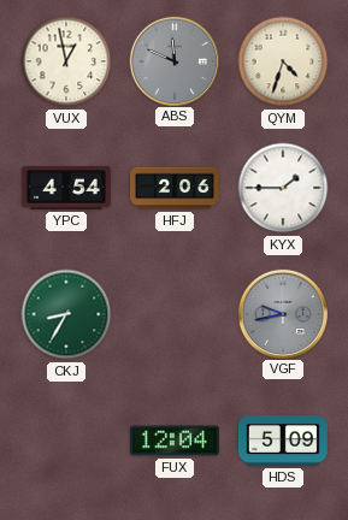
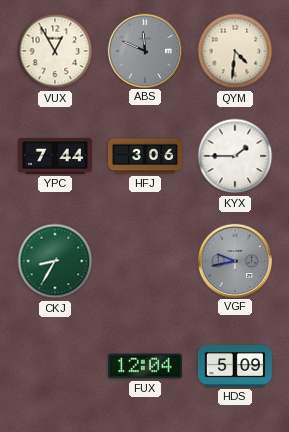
VUX: 12:58 -> 12:55 (55, 51)
QYM: 4:33 -> 4:31 (235, 51)
YPC: 4:54 -> 7:44 (55, 157)
HFJ: 2:06 -> 3:06 (146, 156)
